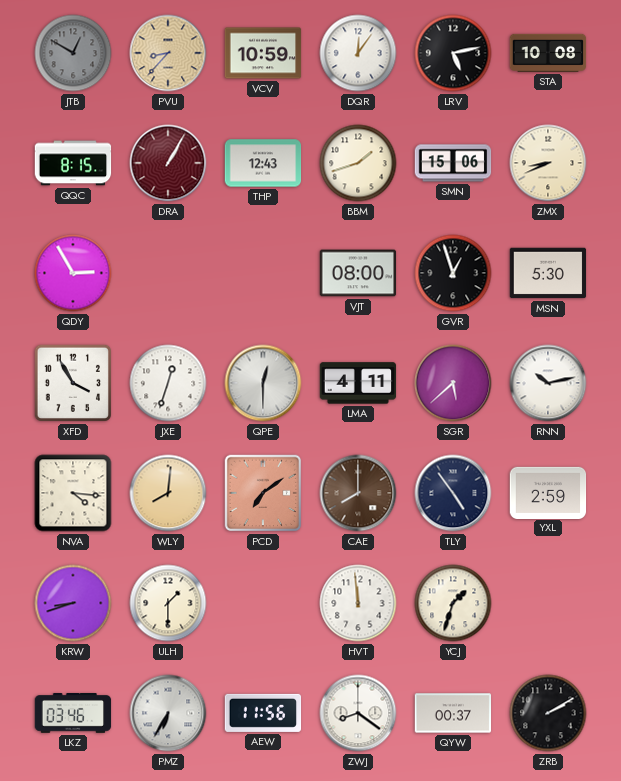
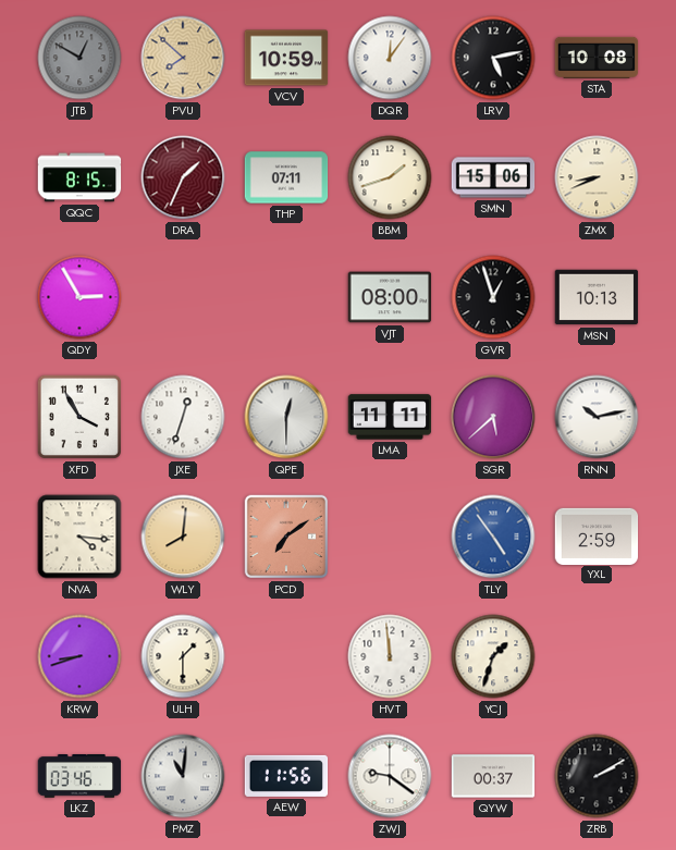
PVU: 8:37 -> 7:52 (183, 58)
DRA: 1:05 -> 1:34 (183, 177)
THP: 12:43 -> 07:11 (286, 177)
MSN: 5:30 -> 10:13 (597, 297)
LMA: 4:11 -> 11:11 (390, 417)
CAE: 8:00 -> none (358, 493)
TLY dial: navy -> blue (493, 537)
PMZ: 6:35 -> 11:01 (183, 776)
ZWJ: 8:21 -> 9:21 (390, 776)
